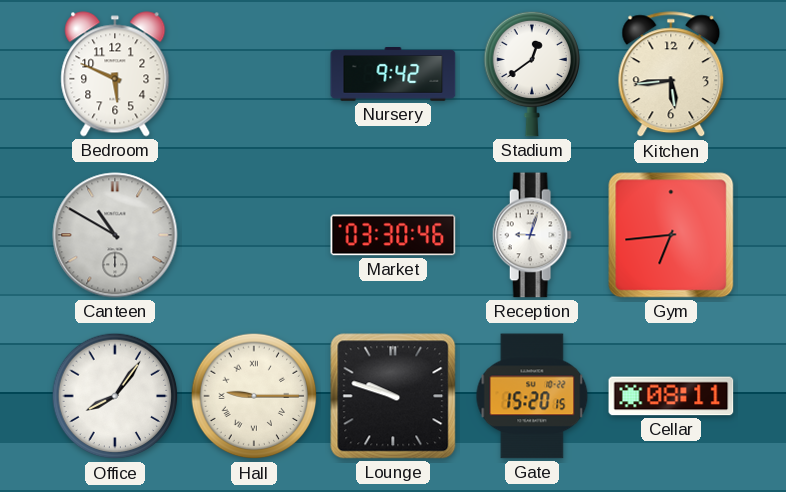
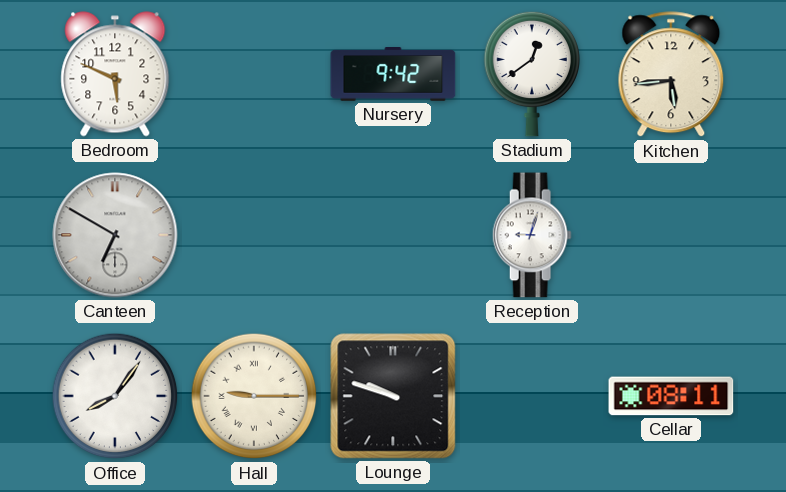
Canteen: 10:50 -> 6:50 (115, 235)
Market: 03:30 -> none (393, 235)
Gym: 6:44 -> none (671, 235)
Gate: 15:20 -> none (532, 396)
